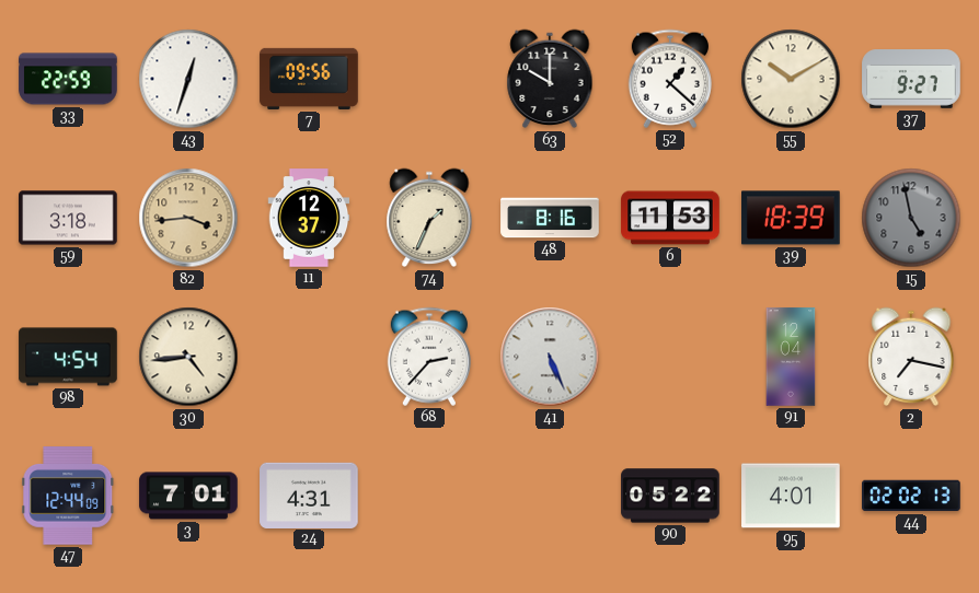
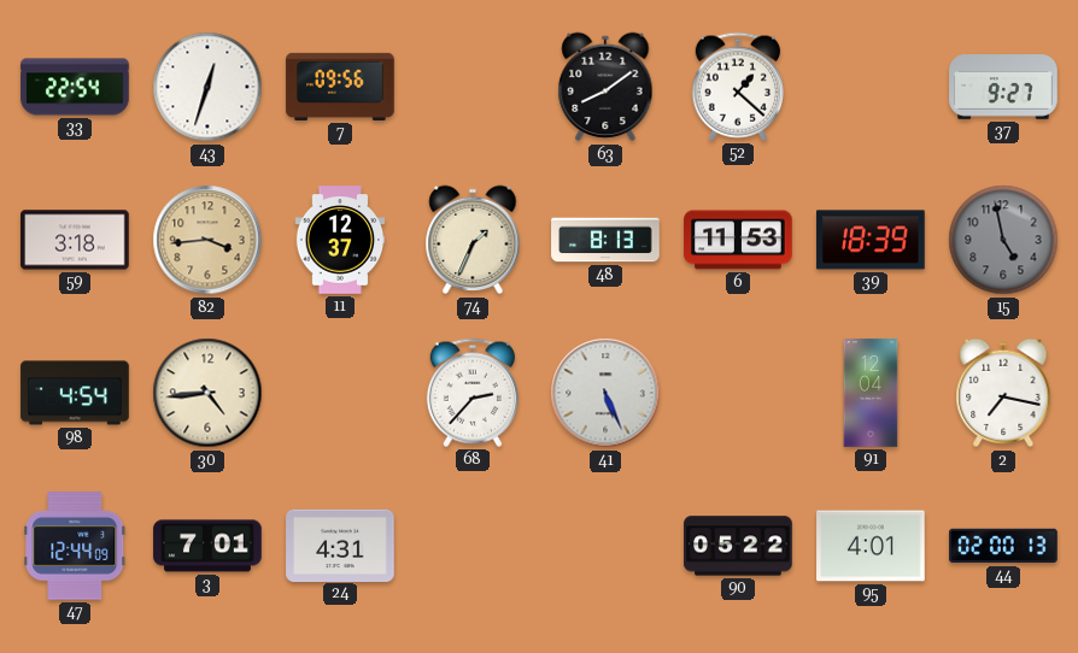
33: 22:59 -> 22:54 (75, 87)
63: 10:00 -> 8:09 (605, 87)
55: 10:10 -> none (791, 79)
48: 8:16 -> 8:13 (605, 240)
44: 02:02 -> 02:00 (1003, 546)
